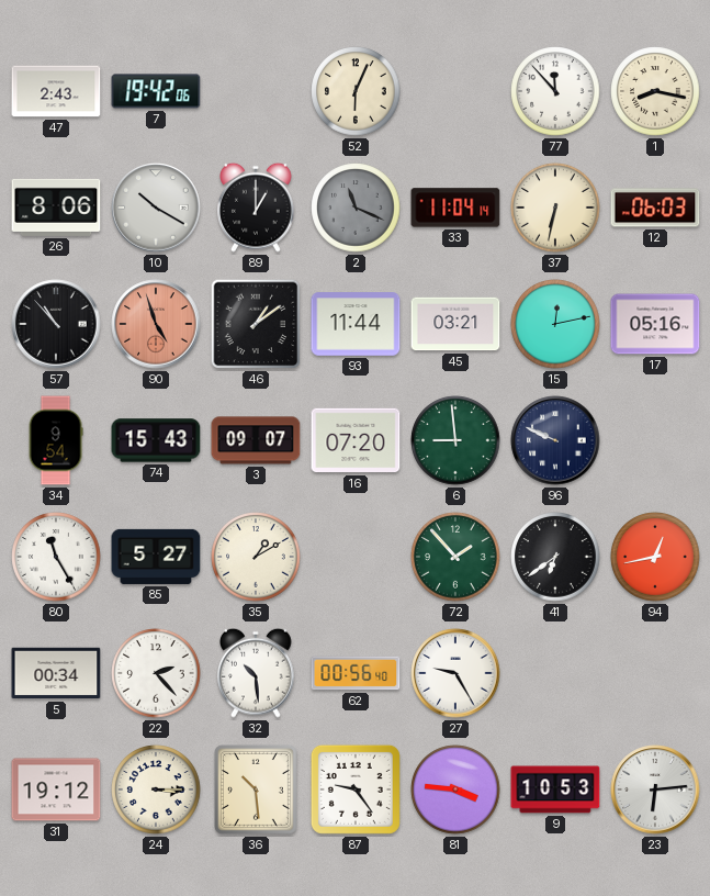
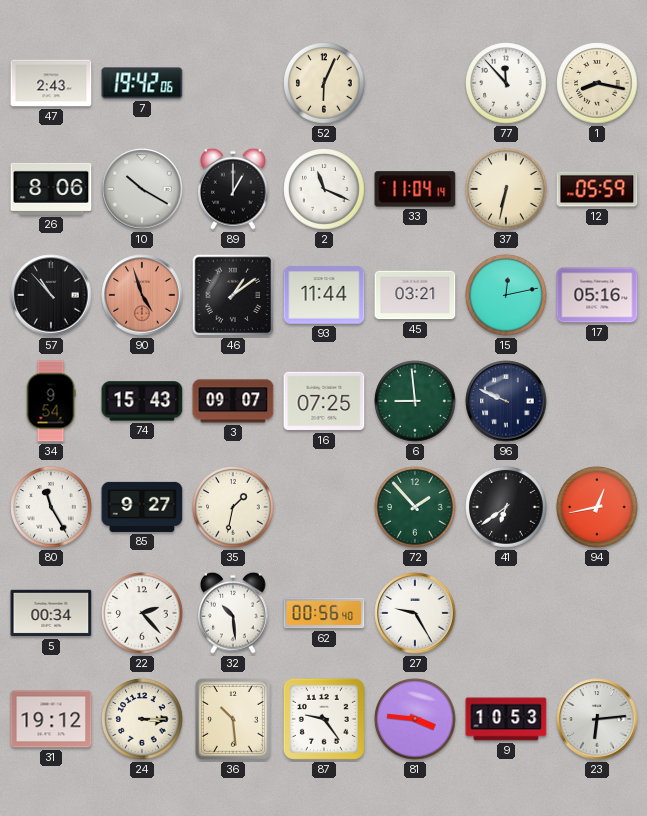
2 dial: grey -> white (324, 189)
12: 06:03 -> 05:59 (597, 189)
16: 07:20 -> 07:25 (324, 401)
85: 5:27 -> 9:27 (142, 507)
35: 1:10 -> 1:32 (233, 507)
